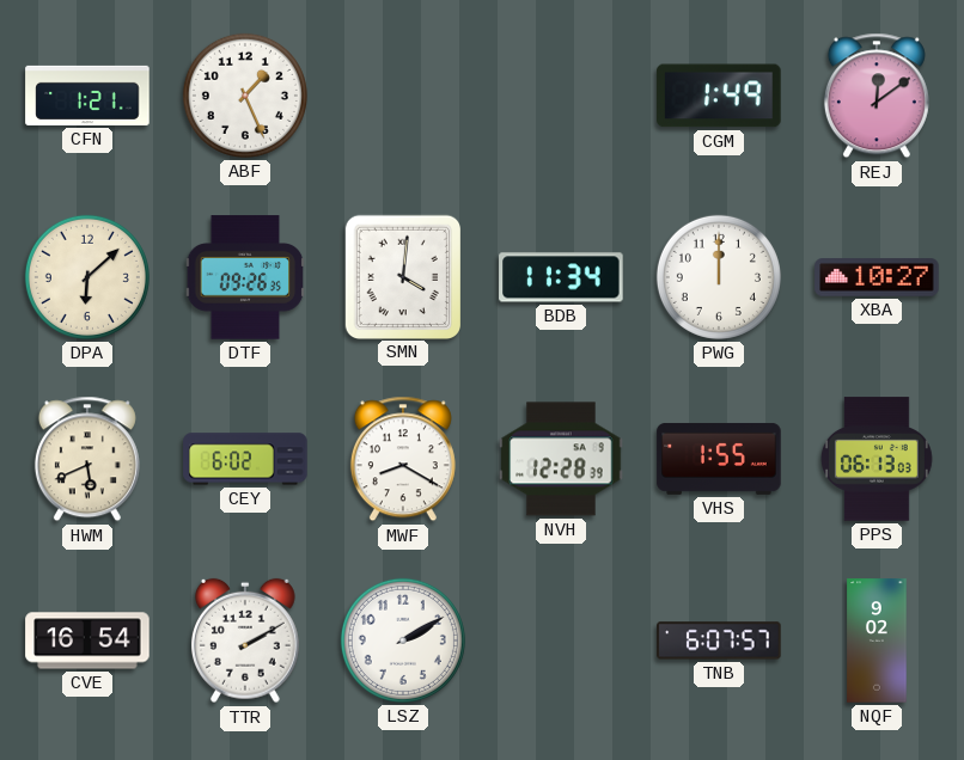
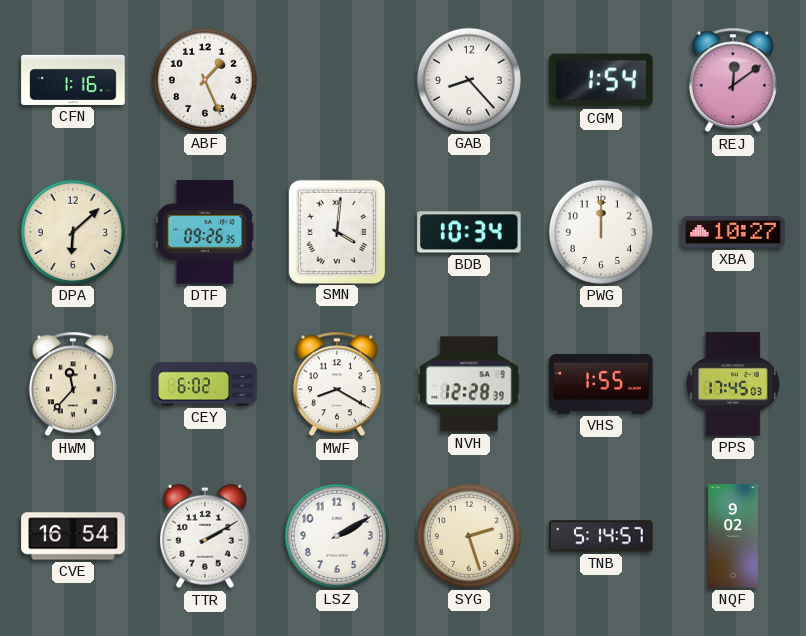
CFN: 1:21 -> 1:16 (73, 80)
GAB: none -> 8:23 (469, 80)
CGM: 1:49 -> 1:54 (601, 80)
BDB: 11:34 -> 10:34 (469, 232)
HWM: 5:41 -> 11:37 (73, 384)
PPS: 06:13 -> 17:45 (733, 384)
SYG: none -> 2:27 (469, 536)
TNB: 6:07 -> 5:14 (601, 536)
